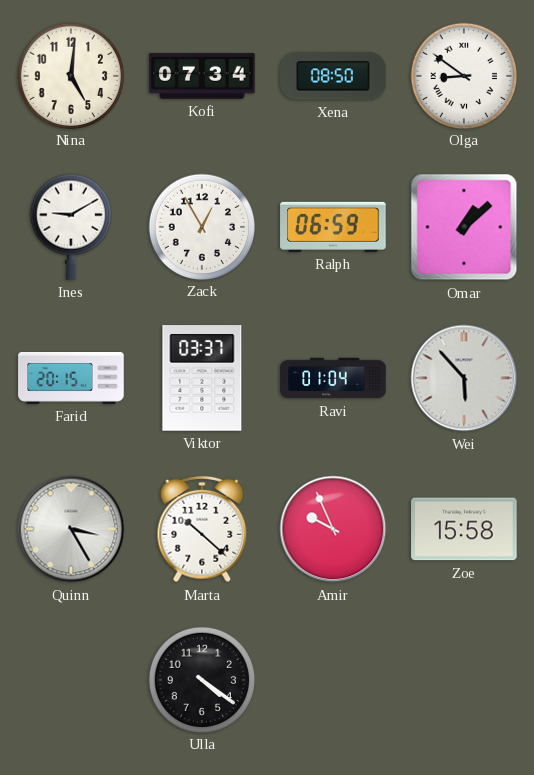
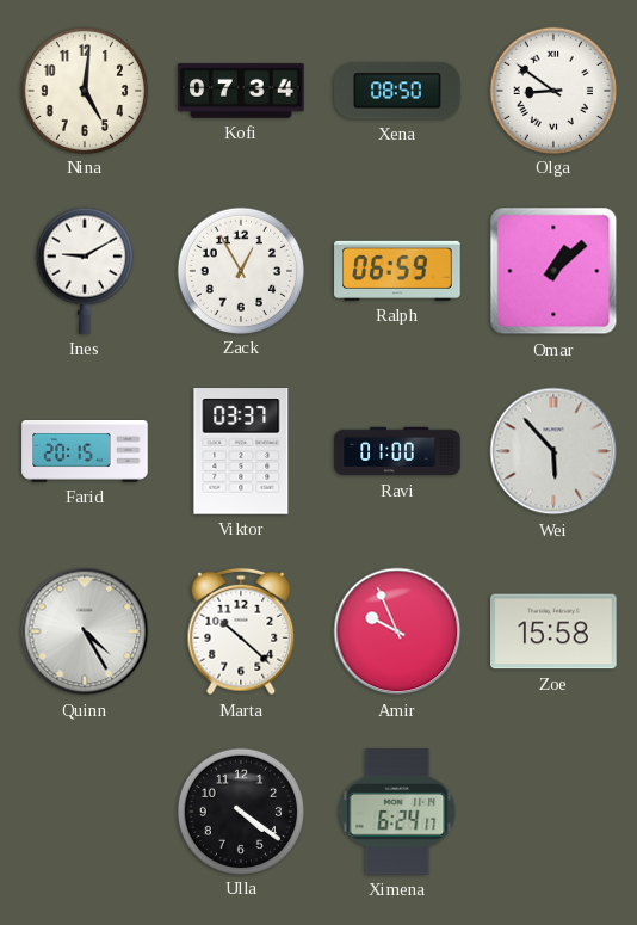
Ravi: 01:04 -> 01:00 (397, 451)
Quinn: 3:25 -> 4:25 (85, 631)
Ximena: none -> 6:24 (397, 812)
